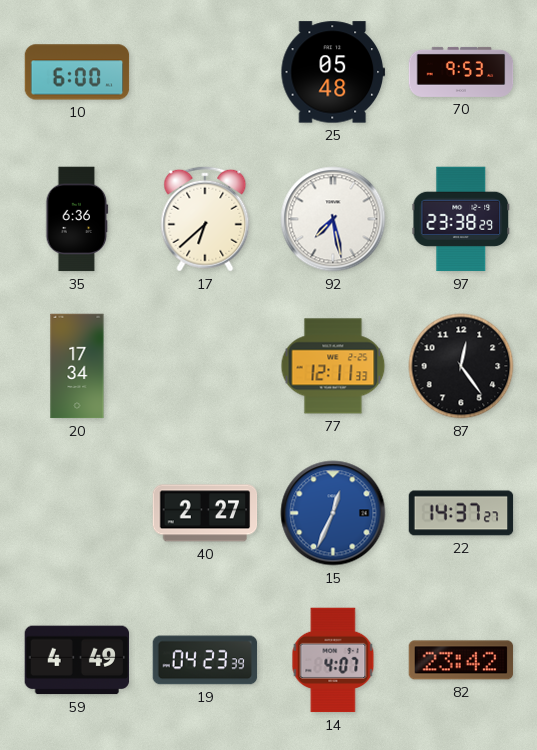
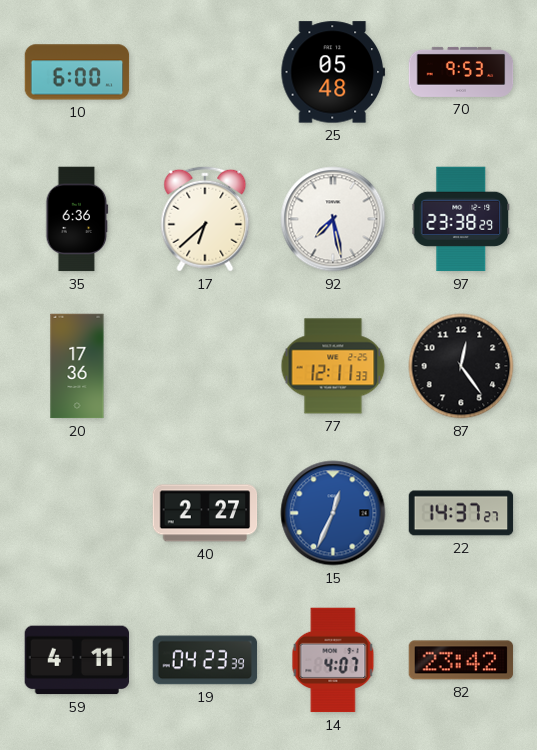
20: 17:34 -> 17:36 (77, 366)
59: 4:49 -> 4:11 (77, 660)
